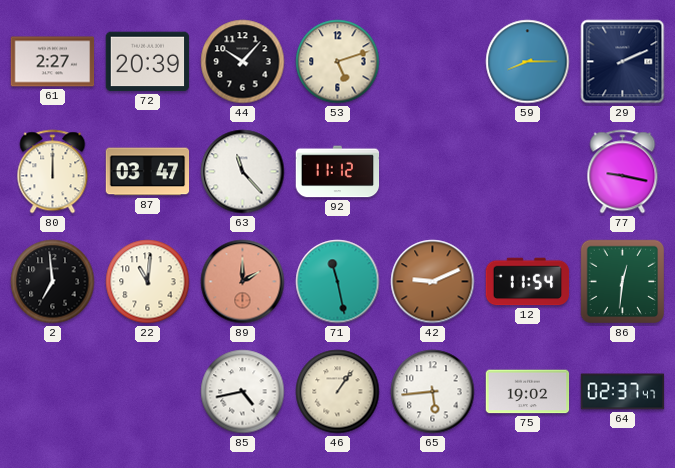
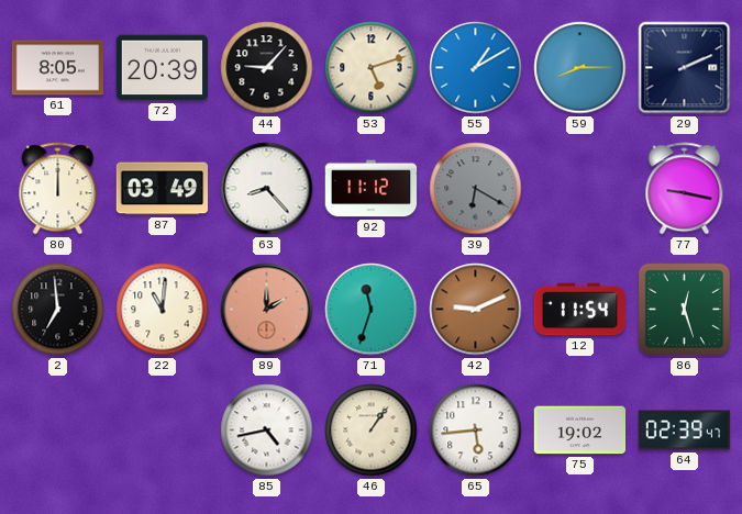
61: 2:27 -> 8:05 (58, 68)
44: 10:07 -> 9:07 (267, 68)
55: none -> 1:10 (476, 68)
87: 03:47 -> 03:49 (163, 189)
63: 11:23 -> 8:23 (267, 189)
39: none -> 6:20 (476, 189)
71: 11:28 -> 11:33 (372, 310)
86: 12:31 -> 12:27 (685, 310)
64: 02:37 -> 02:39 (685, 431)
